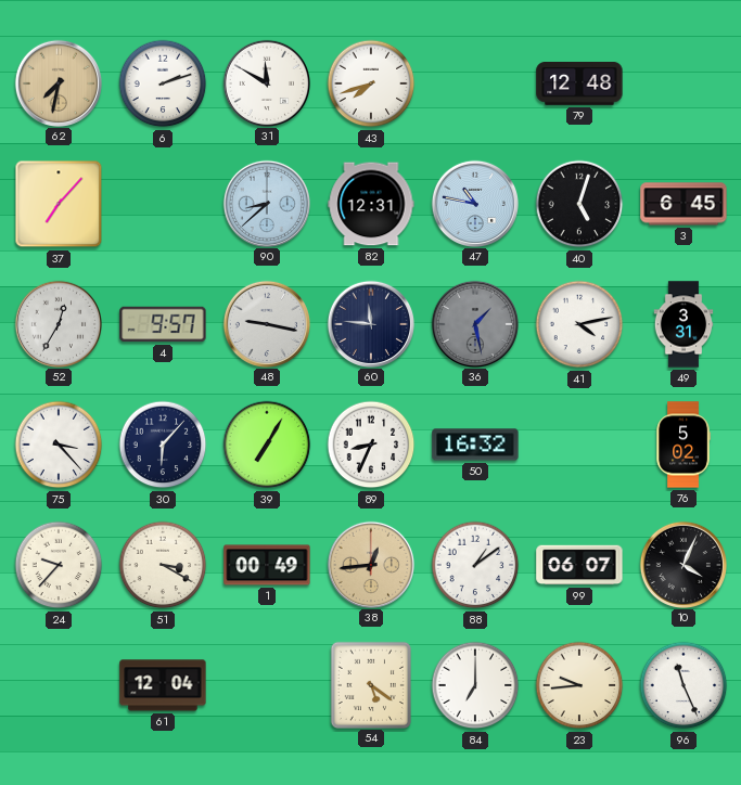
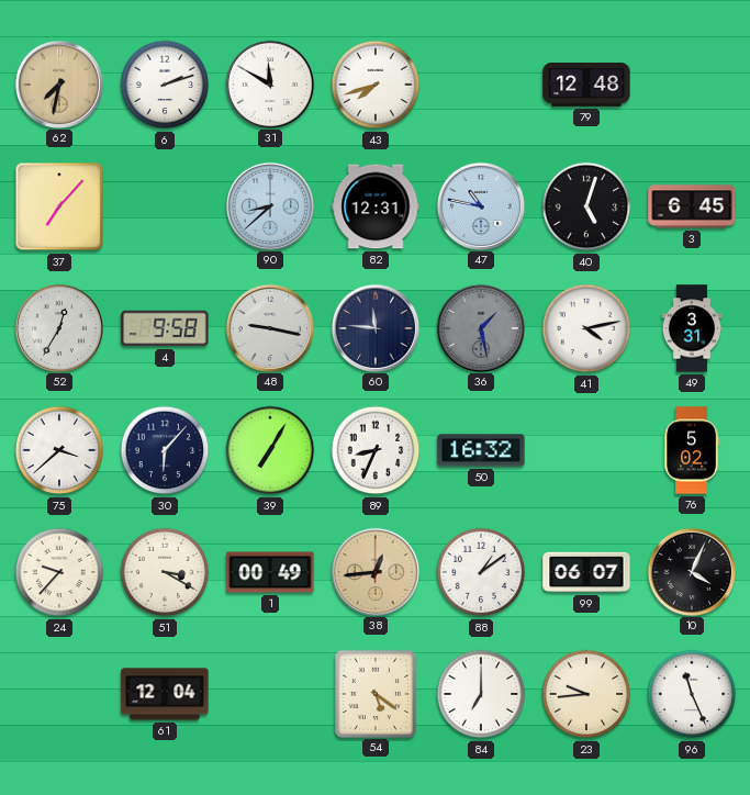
4: 9:57 -> 9:58 (165, 328)
75: 3:23 -> 3:38 (59, 450)
